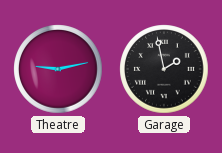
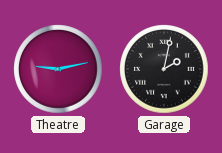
Garage: 1:58 -> 2:02 (164, 69)
